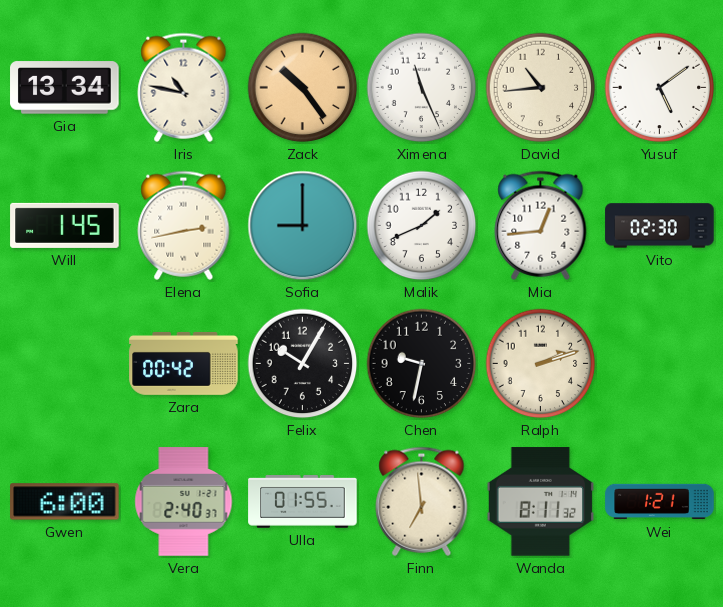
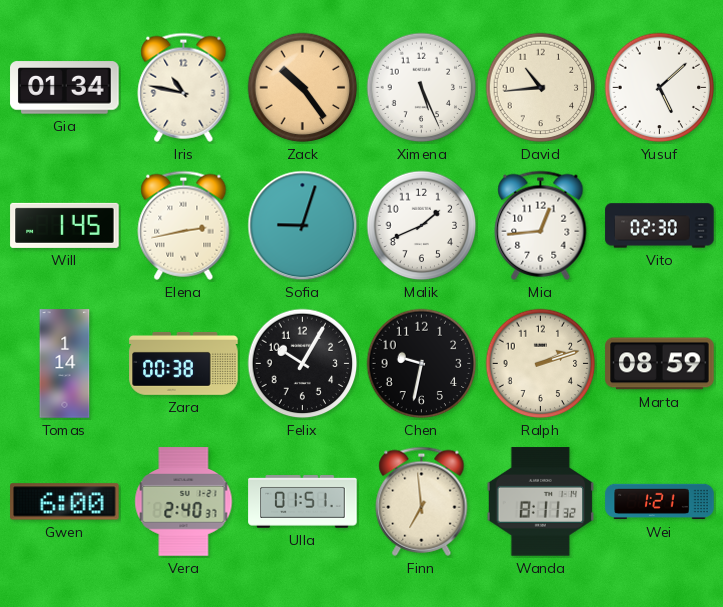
Gia: 13:34 -> 01:34 (65, 88)
Ximena: 11:26 -> 5:26 (422, 88)
Yusuf: 5:09 -> 5:08 (660, 88)
Sofia: 9:00 -> 9:03 (303, 226)
Tomas: none -> 1:14 (65, 364)
Zara: 00:42 -> 00:38 (184, 363)
Marta: none -> 08:59 (660, 364)
Ulla: 01:55 -> 01:51 (303, 502)
